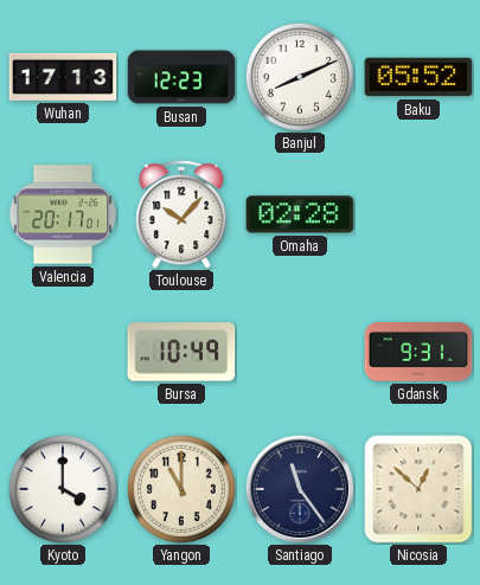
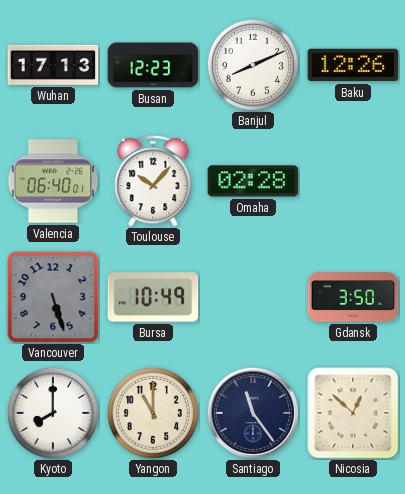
Baku: 05:52 -> 12:26 (353, 65)
Valencia: 20:17 -> 06:40 (53, 181)
Vancouver: none -> 5:27 (53, 297)
Gdansk: 9:31 -> 3:50 (353, 297)
Kyoto: 4:00 -> 8:00 (53, 413)
